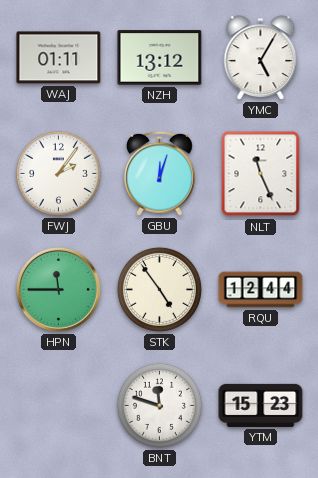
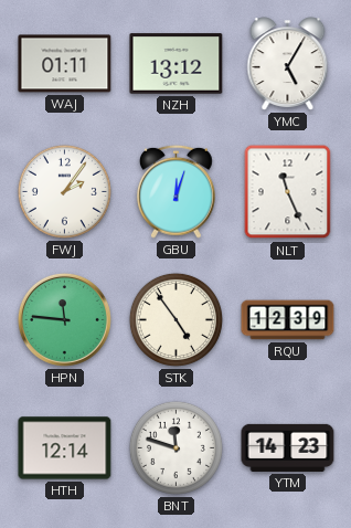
HPN: 11:45 -> 11:46 (64, 319)
RQU: 12:44 -> 12:39 (288, 320)
HTH: none -> 12:14 (65, 448)
YTM: 15:23 -> 14:23 (288, 447)
